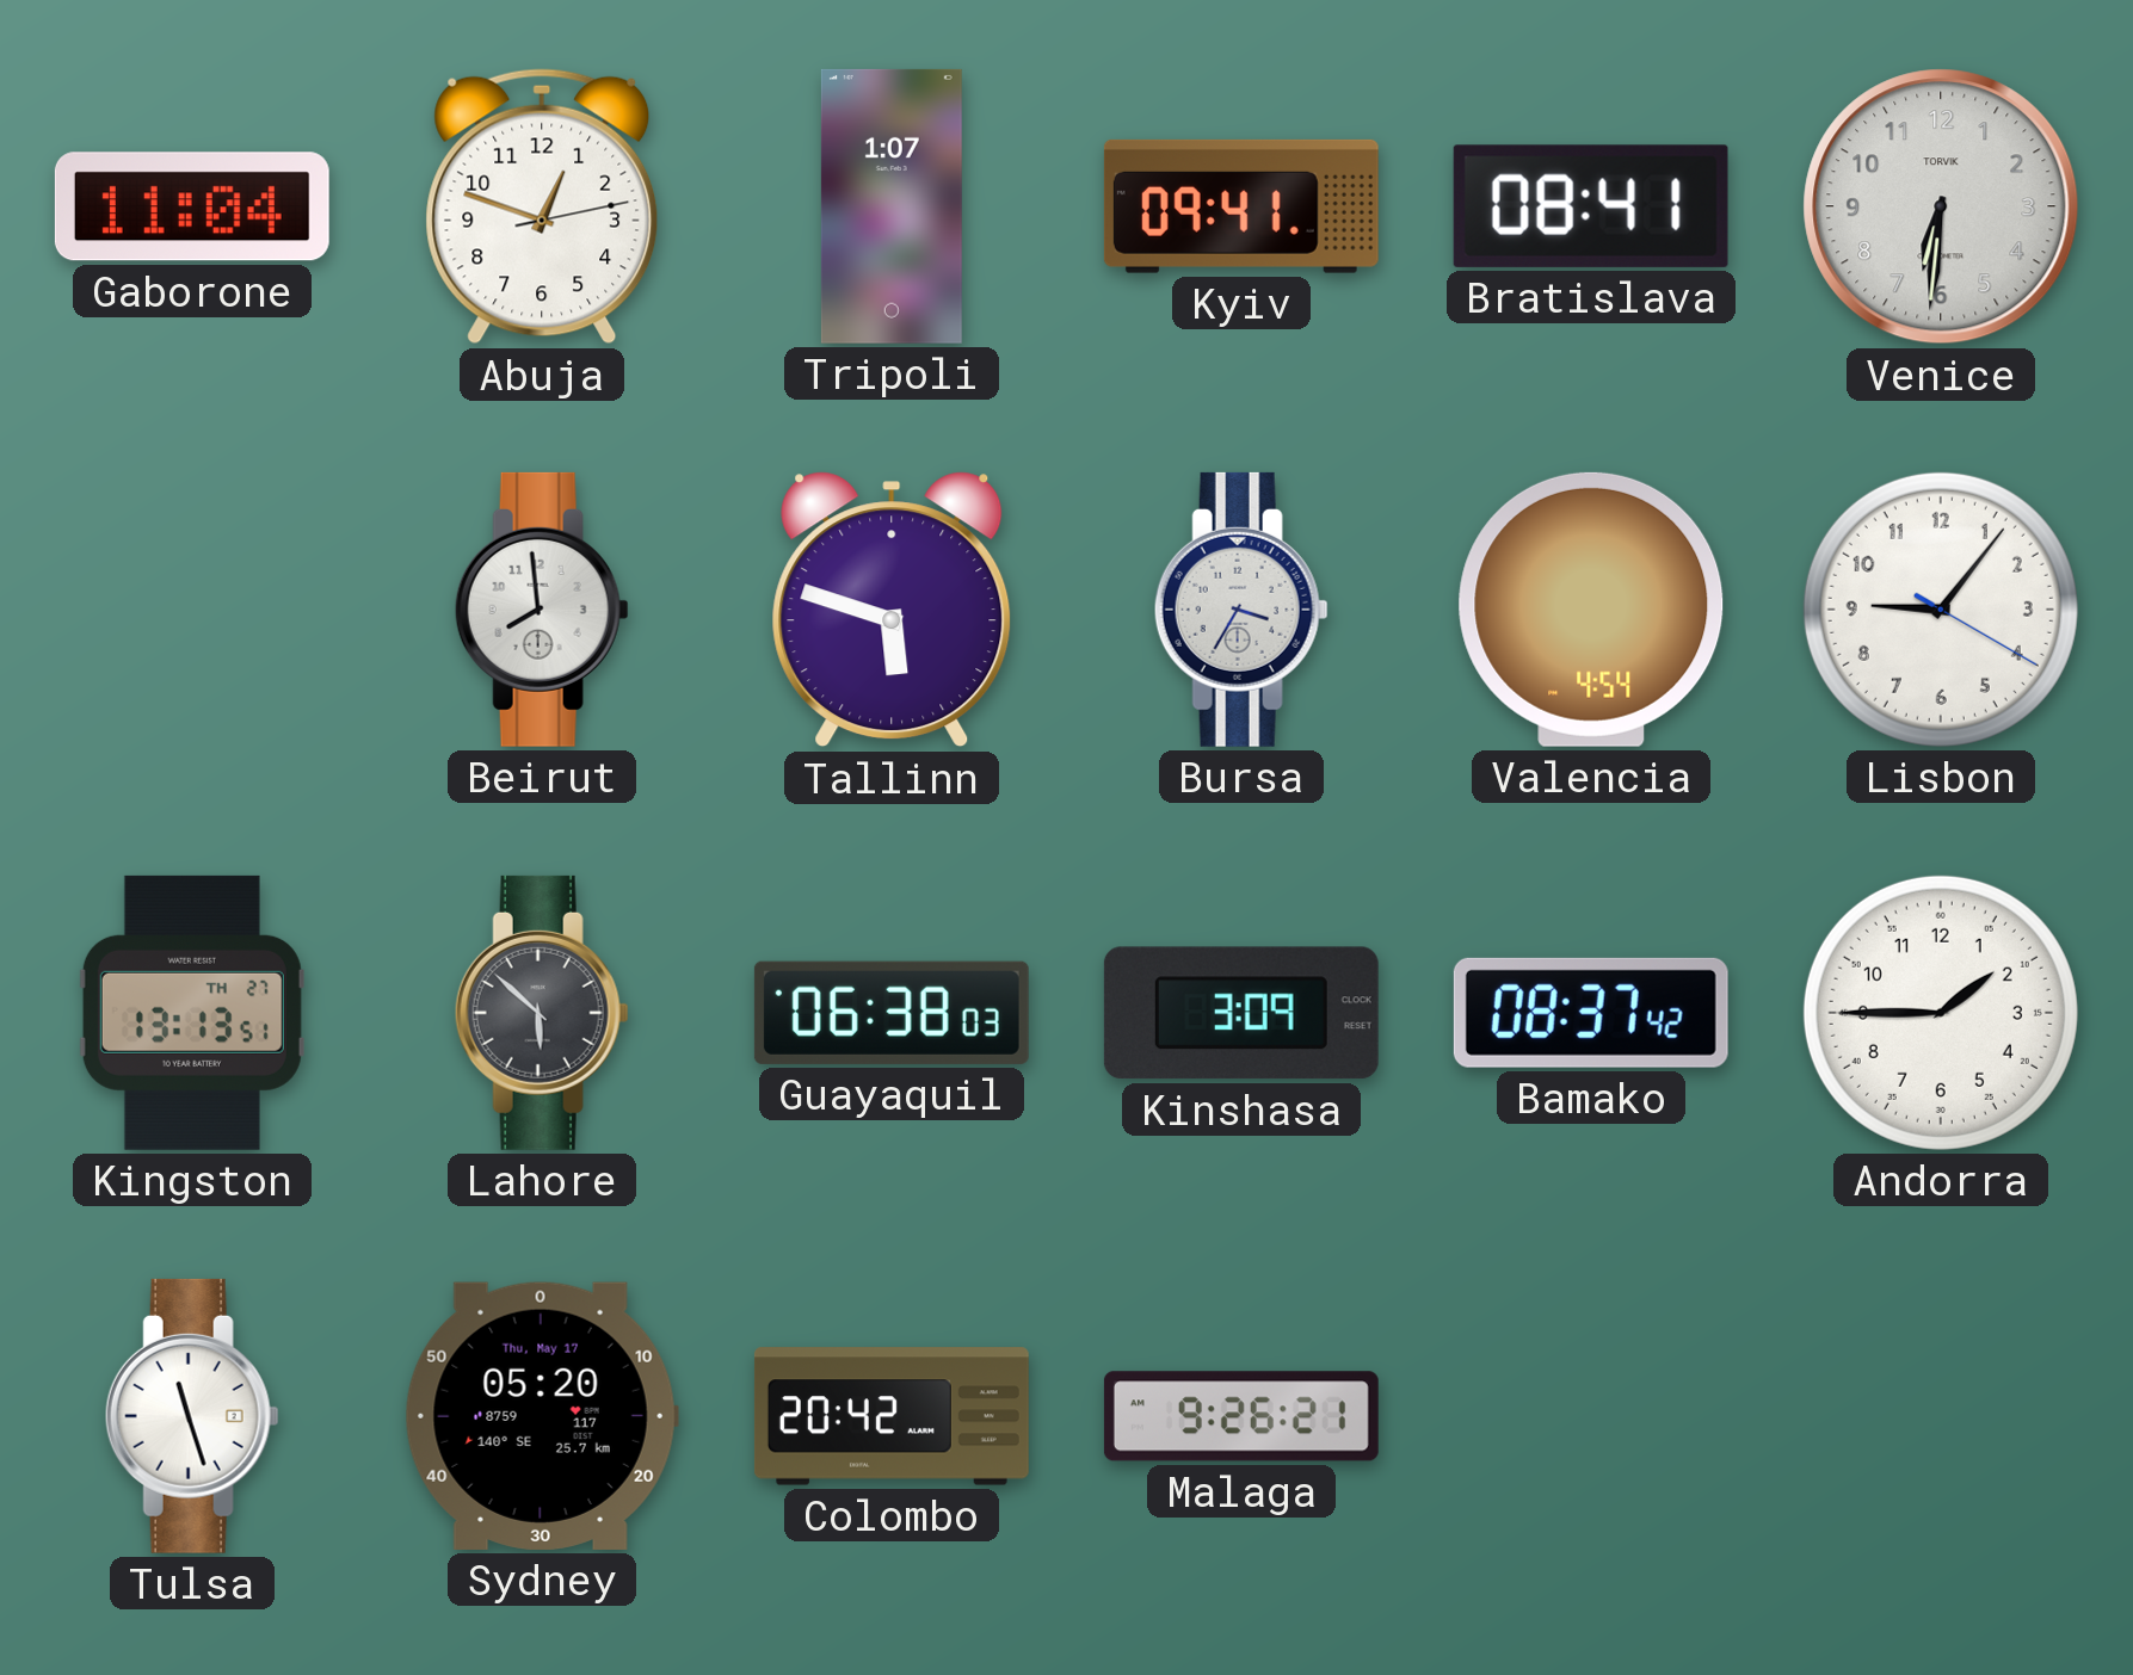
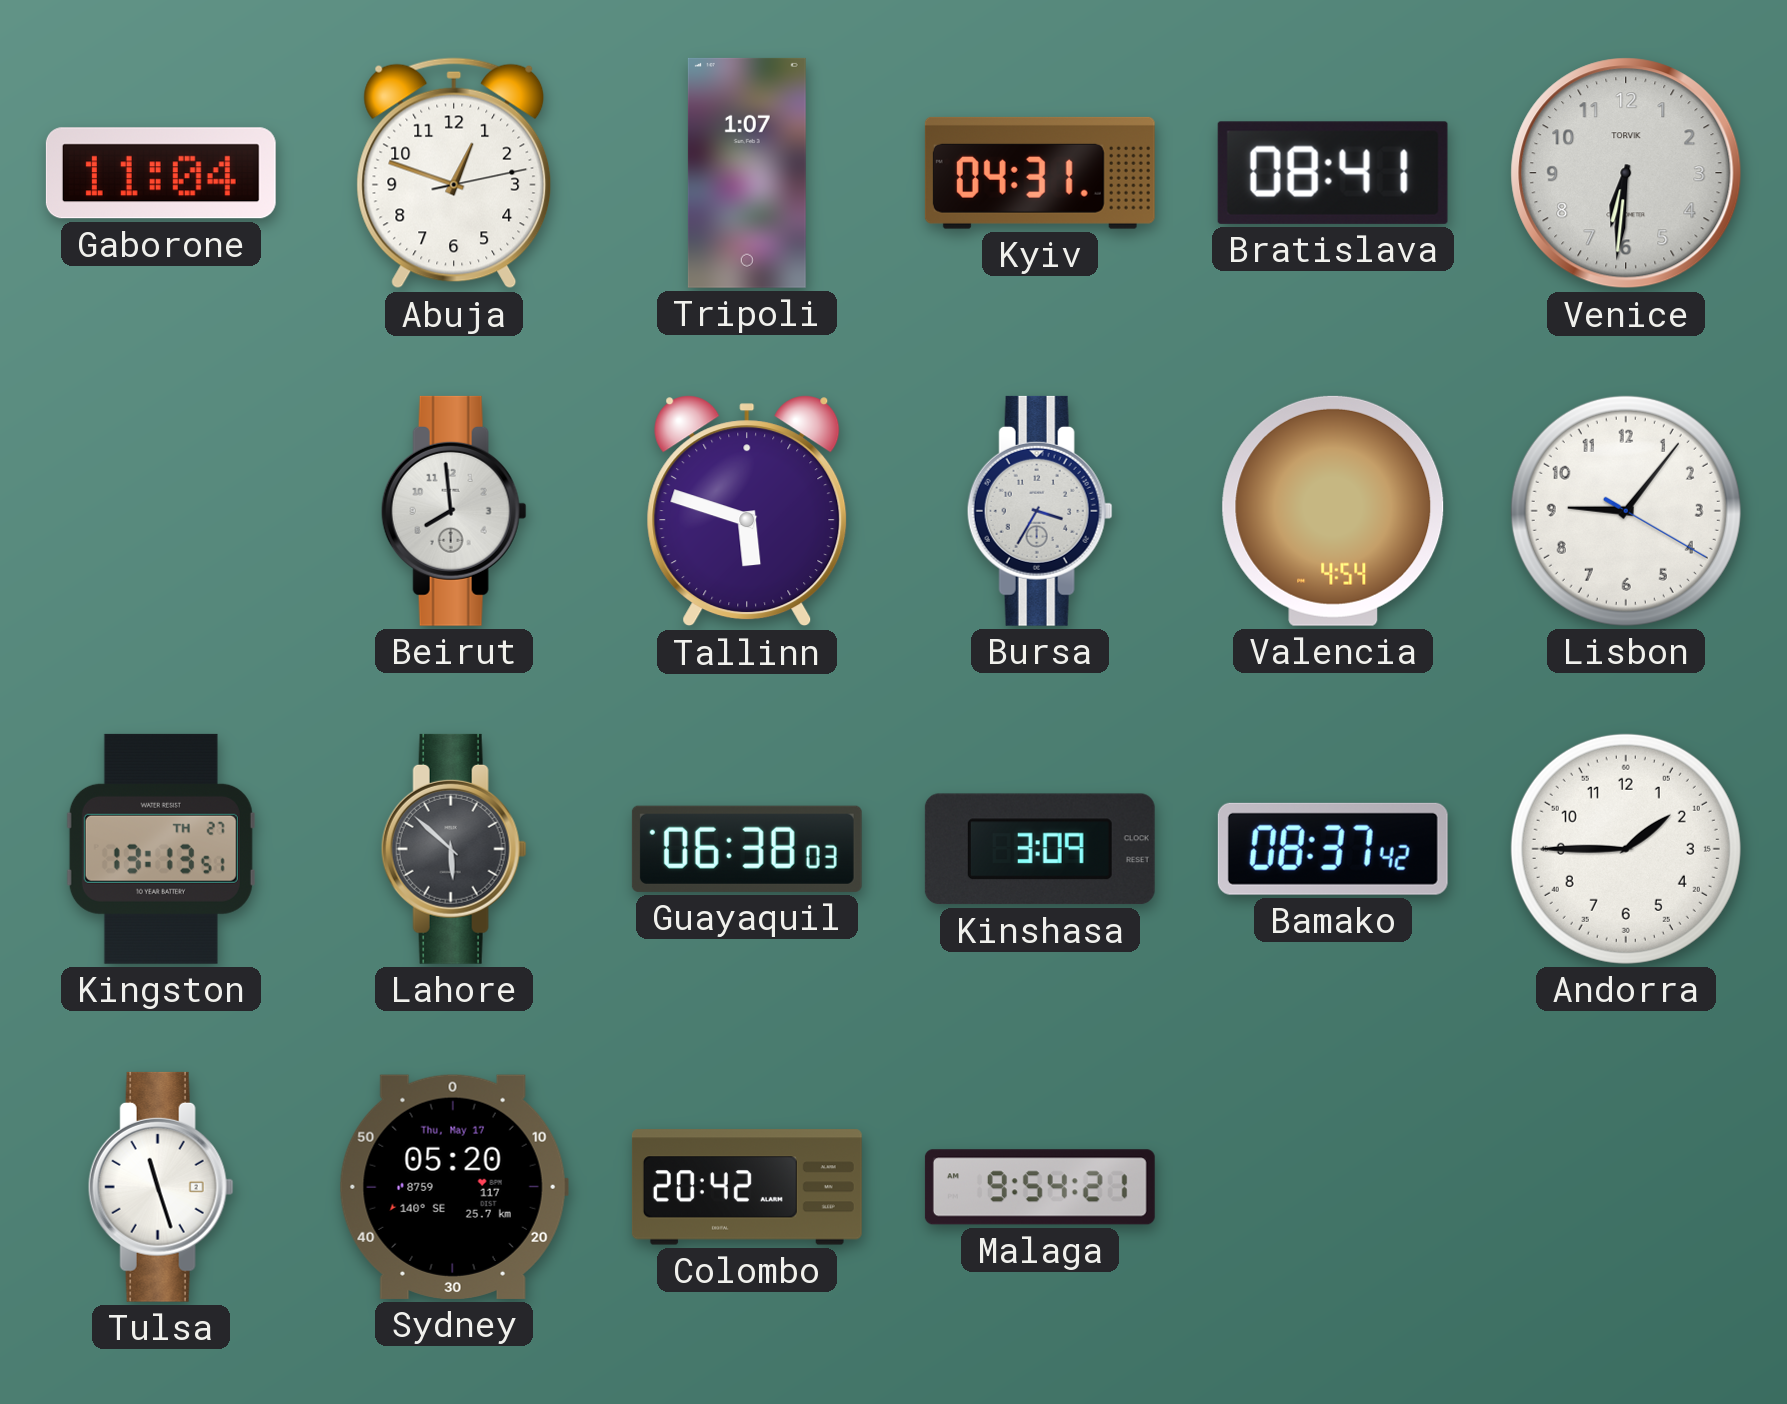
Kyiv: 09:41 -> 04:31 (1040, 173)
Malaga: 9:26 -> 9:54 (1040, 1187)
